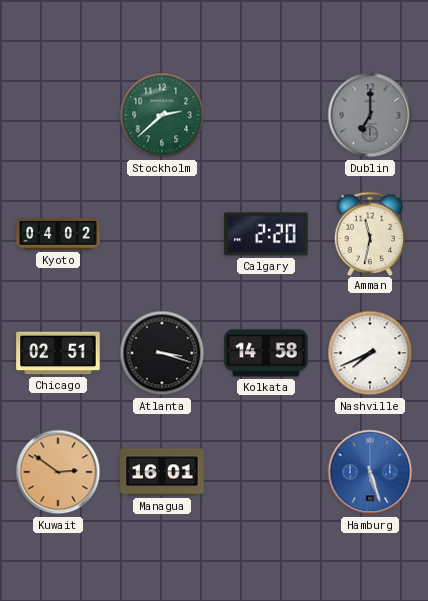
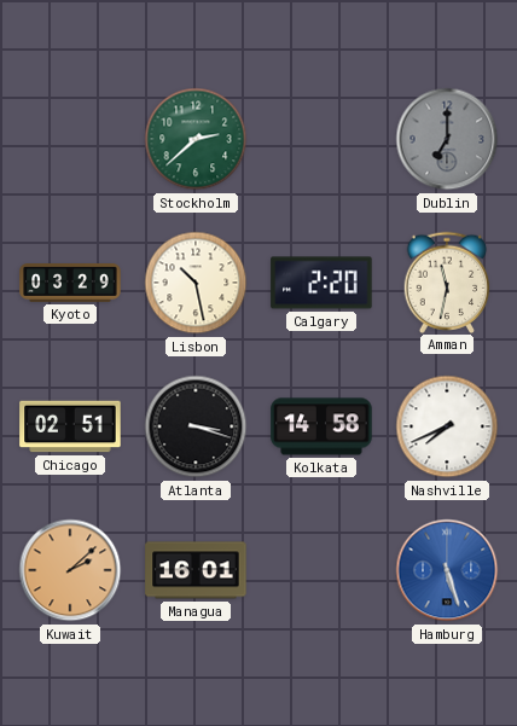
Kyoto: 04:02 -> 03:29 (70, 284)
Lisbon: none -> 10:28 (196, 283)
Kuwait: 2:51 -> 2:08 (70, 570)
